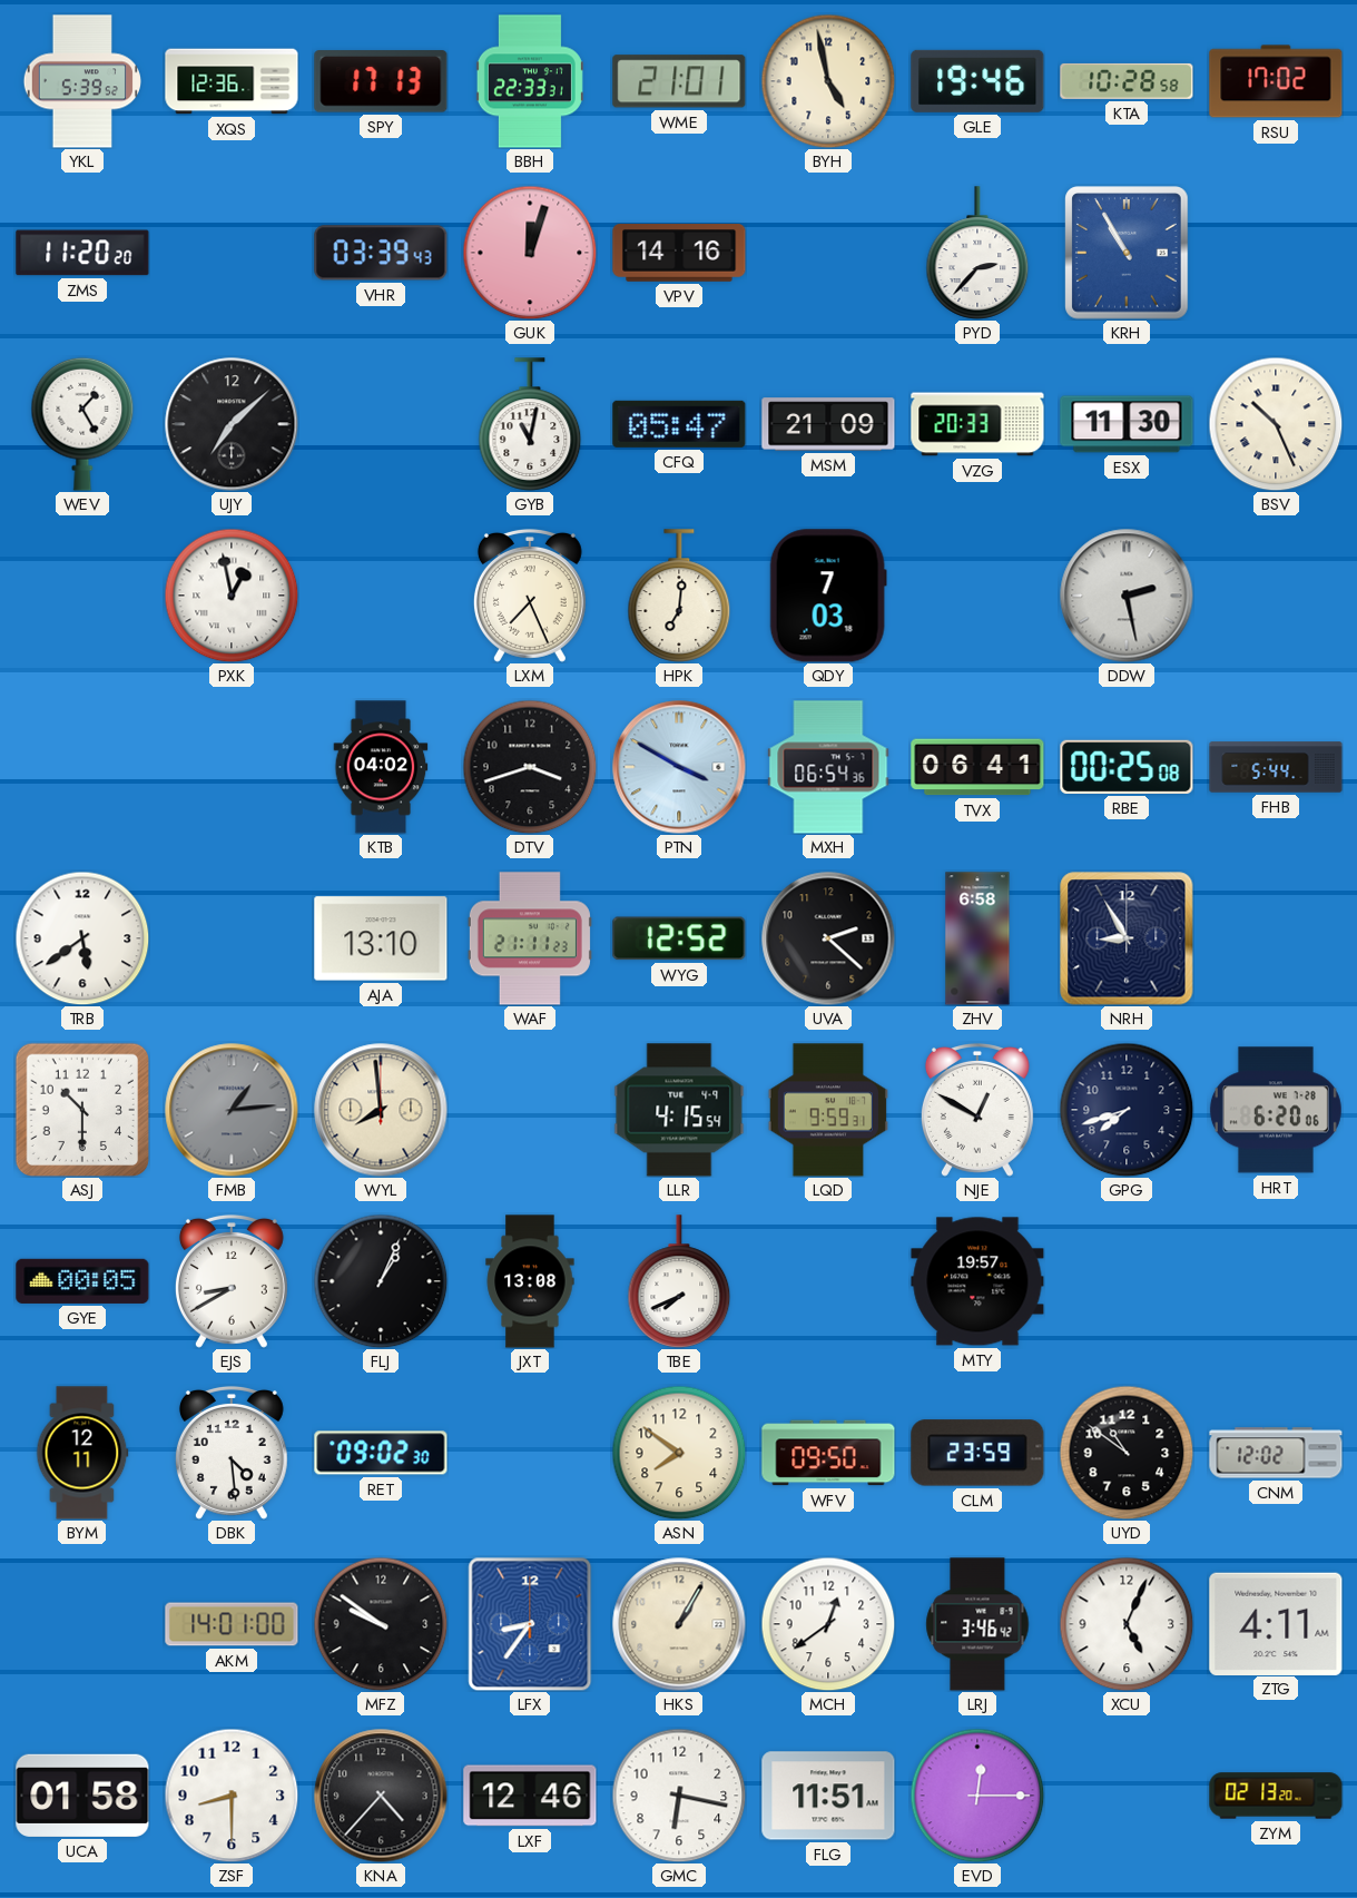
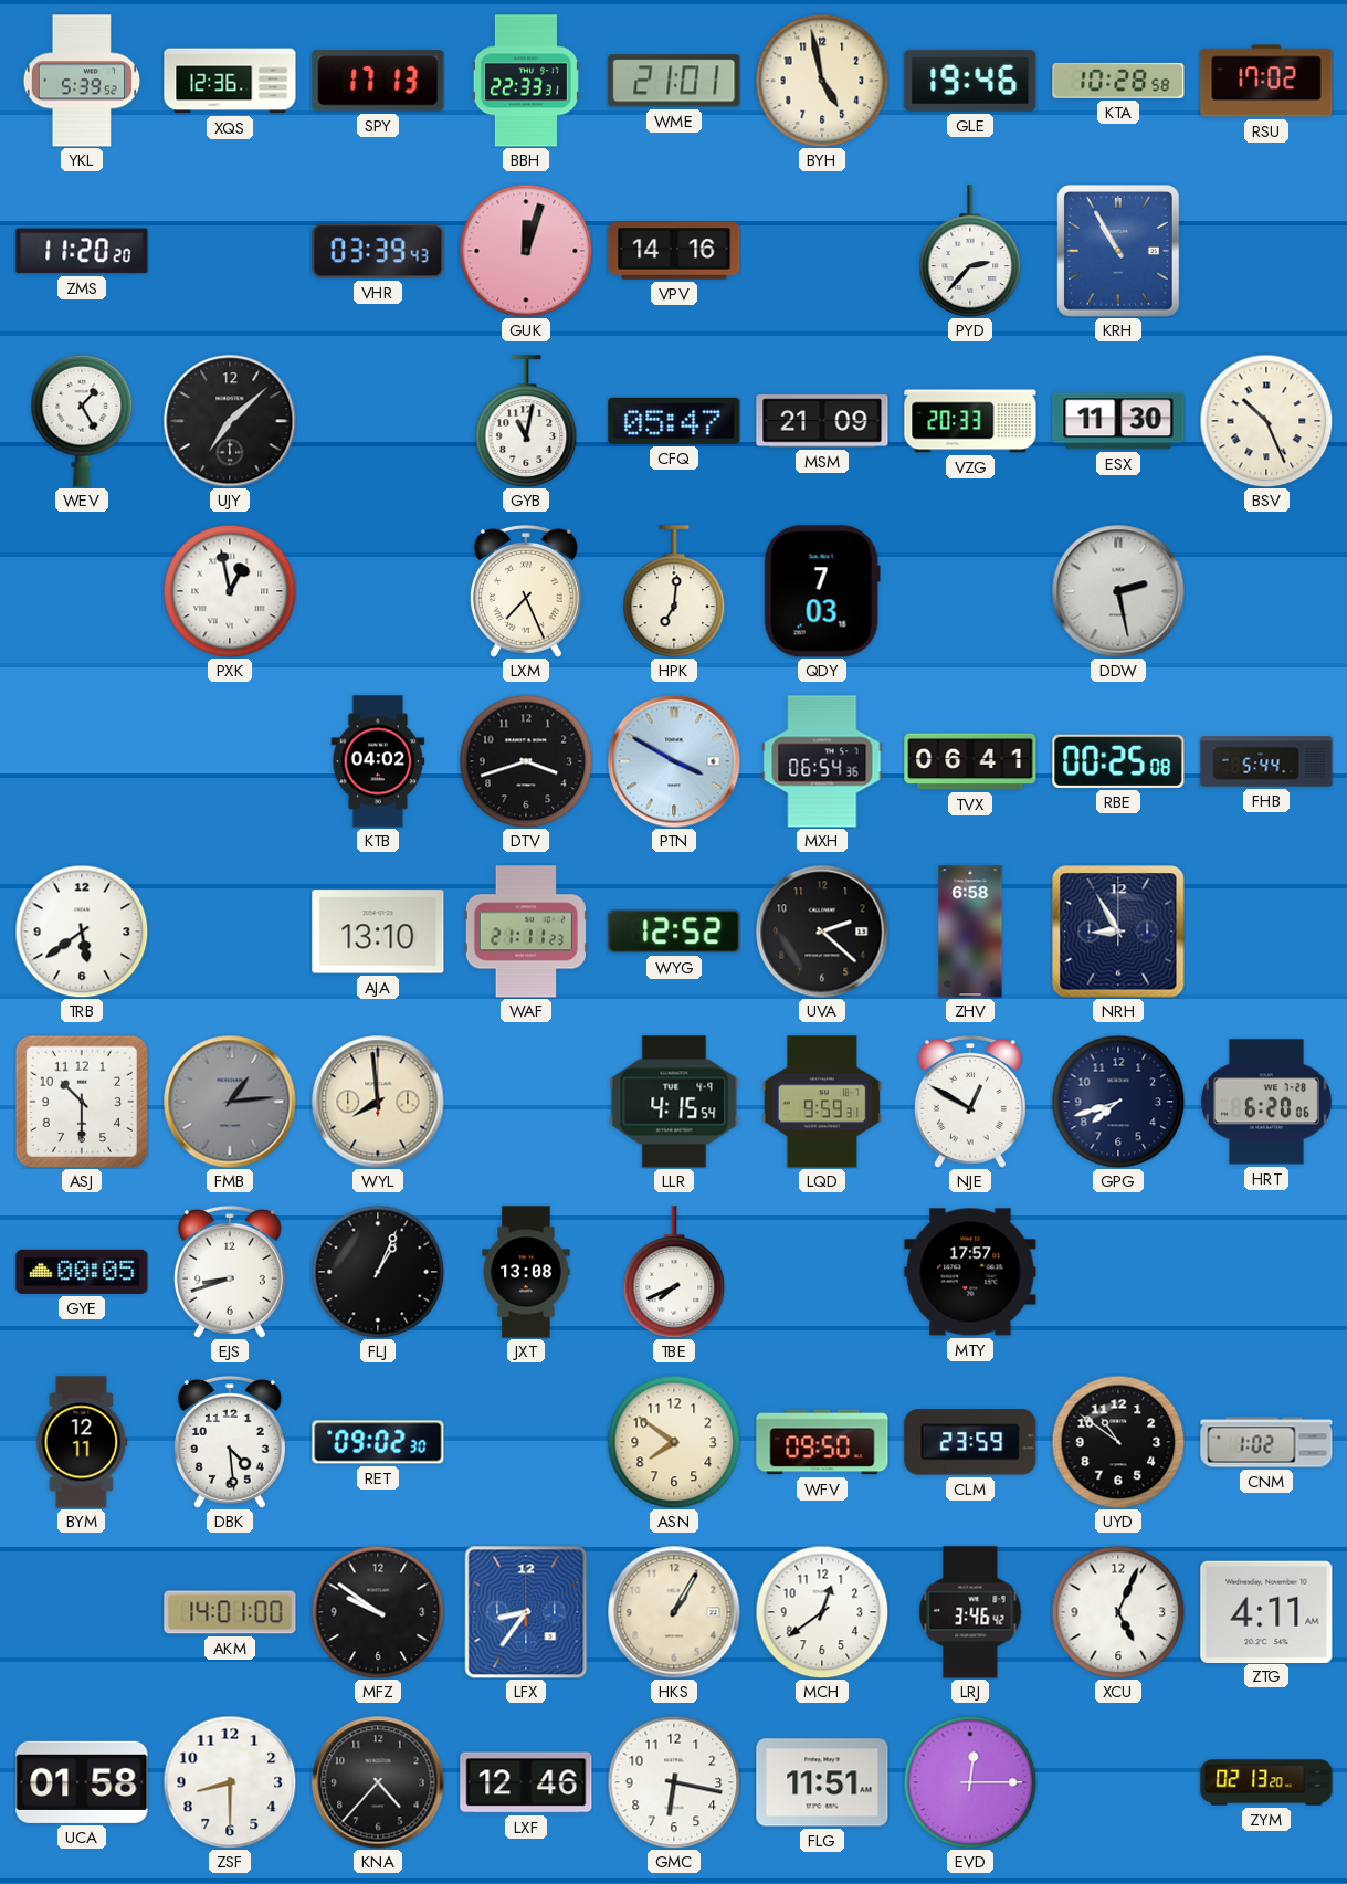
EJS: 8:40 -> 8:42 (230, 1272)
MTY: 19:57 -> 17:57 (970, 1272)
CNM: 12:02 -> 1:02 (1266, 1442)
